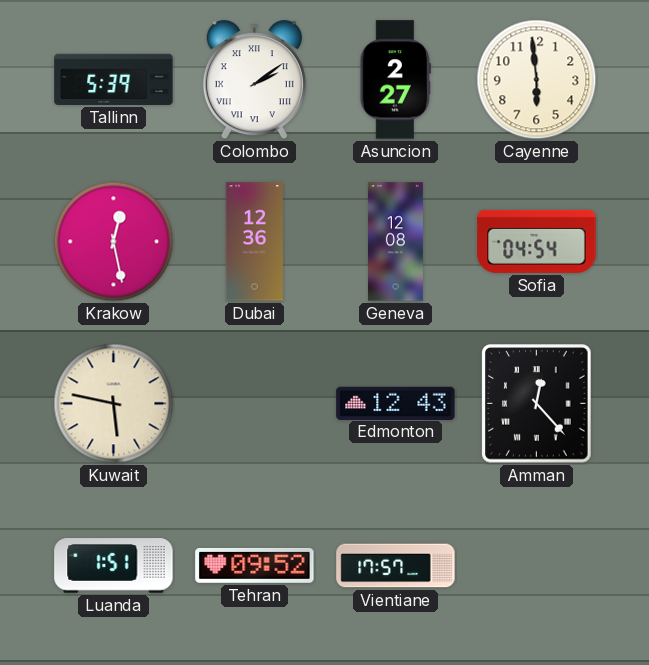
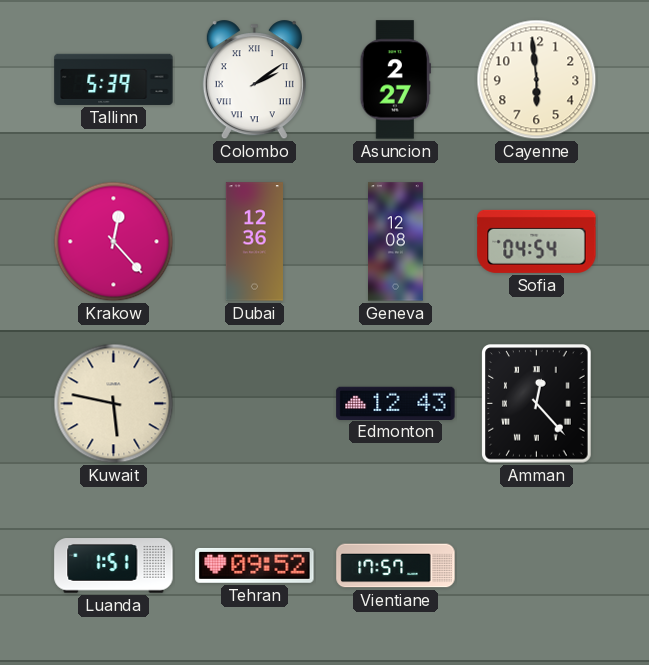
Krakow: 12:28 -> 12:23 (114, 242)
